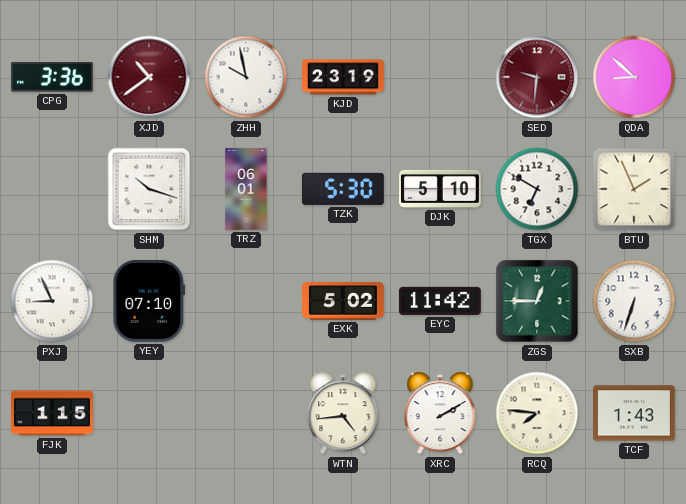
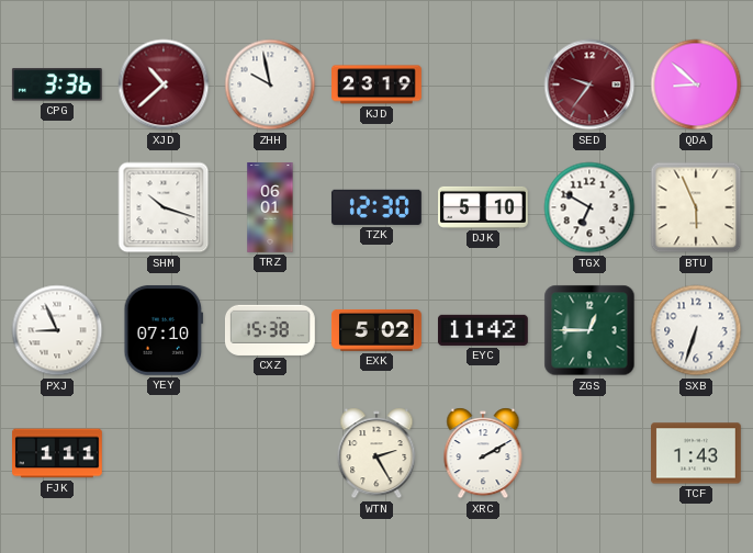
XJD: 10:39 -> 10:38 (164, 84)
SED: 9:31 -> 9:36 (589, 84)
TZK: 5:30 -> 12:30 (376, 207)
BTU: 1:56 -> 5:56 (696, 207)
CXZ: none -> 15:38 (270, 330)
FJK: 1:15 -> 1:11 (58, 453)
WTN: 4:44 -> 2:25 (376, 453)
RCQ: 7:46 -> none (537, 413)
